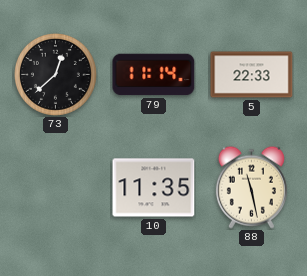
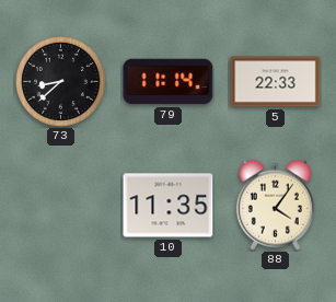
73: 12:38 -> 8:38 (60, 81)
88: 11:28 -> 4:06 (275, 205)
